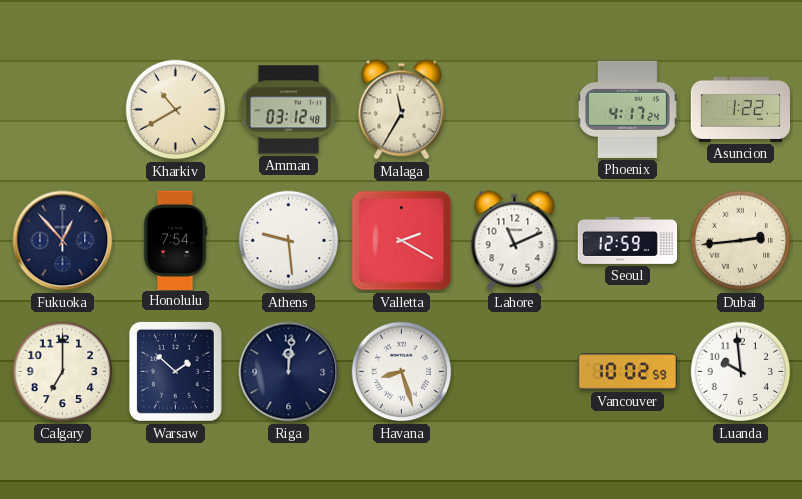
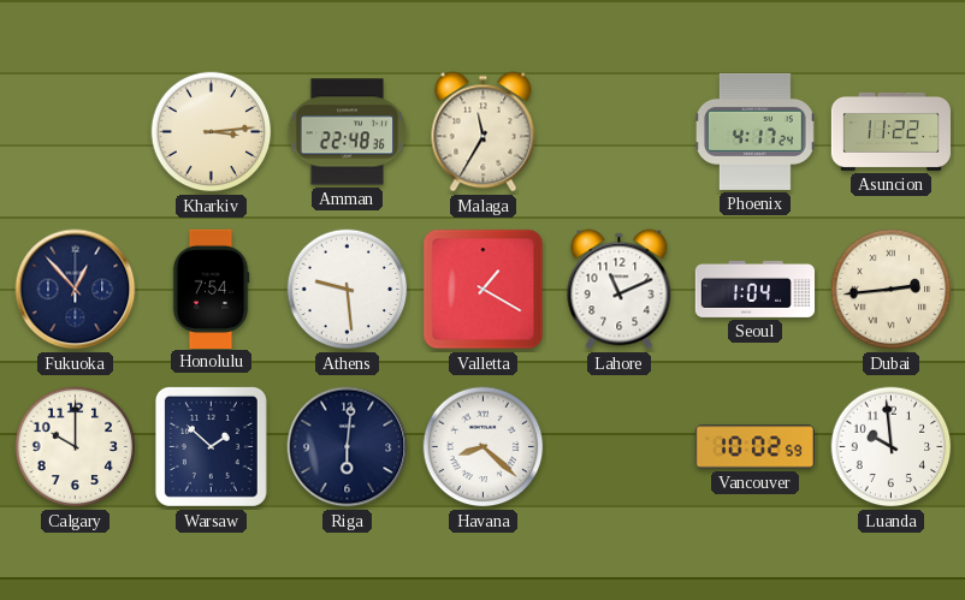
Kharkiv: 10:40 -> 3:14 (212, 132)
Amman: 03:12 -> 22:48 (348, 132)
Asuncion: 1:22 -> 11:22 (892, 131)
Valletta: 2:20 -> 1:20 (484, 290)
Seoul: 12:59 -> 1:04 (754, 289)
Calgary: 7:00 -> 10:00 (76, 447)
Riga: 12:01 -> 6:01 (348, 447)
Havana: 8:27 -> 8:22 (484, 447)
